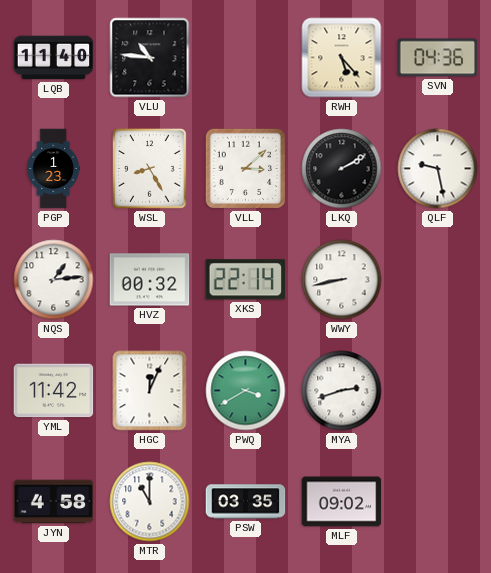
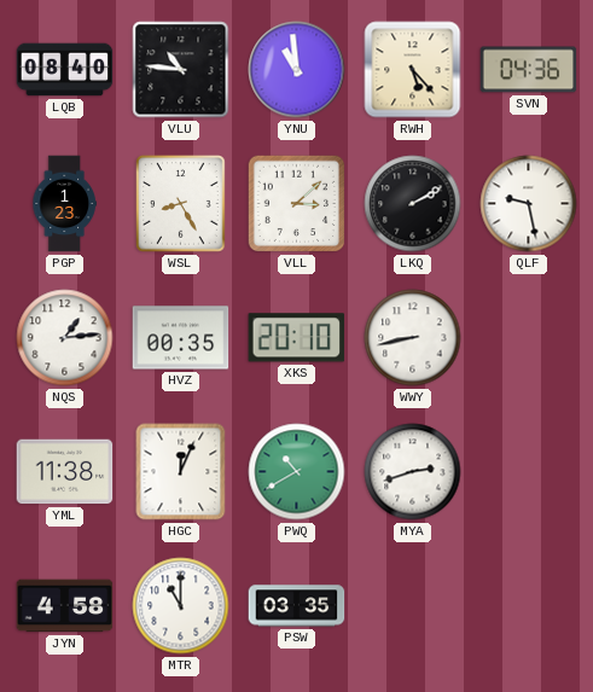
LQB: 11:40 -> 08:40 (65, 70)
YNU: none -> 10:59 (297, 70)
HVZ: 00:32 -> 00:35 (181, 338)
XKS: 22:14 -> 20:10 (297, 338)
YML: 11:42 -> 11:38 (65, 472)
PWQ: 3:40 -> 10:40 (297, 472)
MLF: 09:02 -> none (342, 502)
